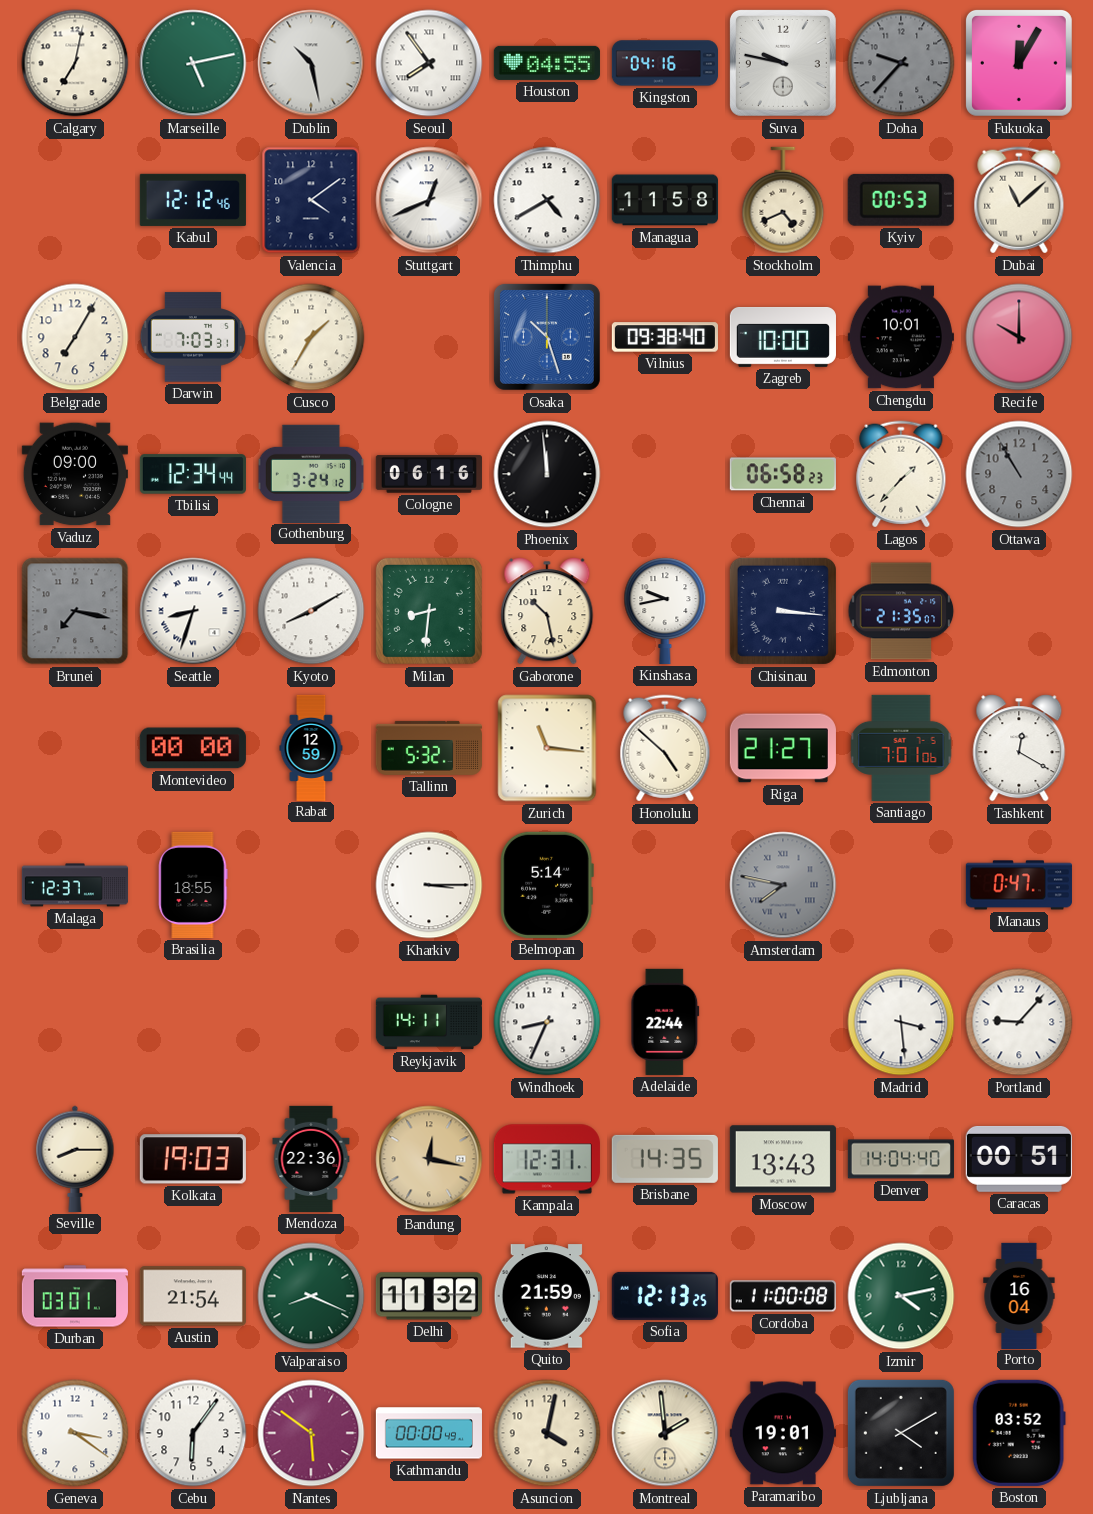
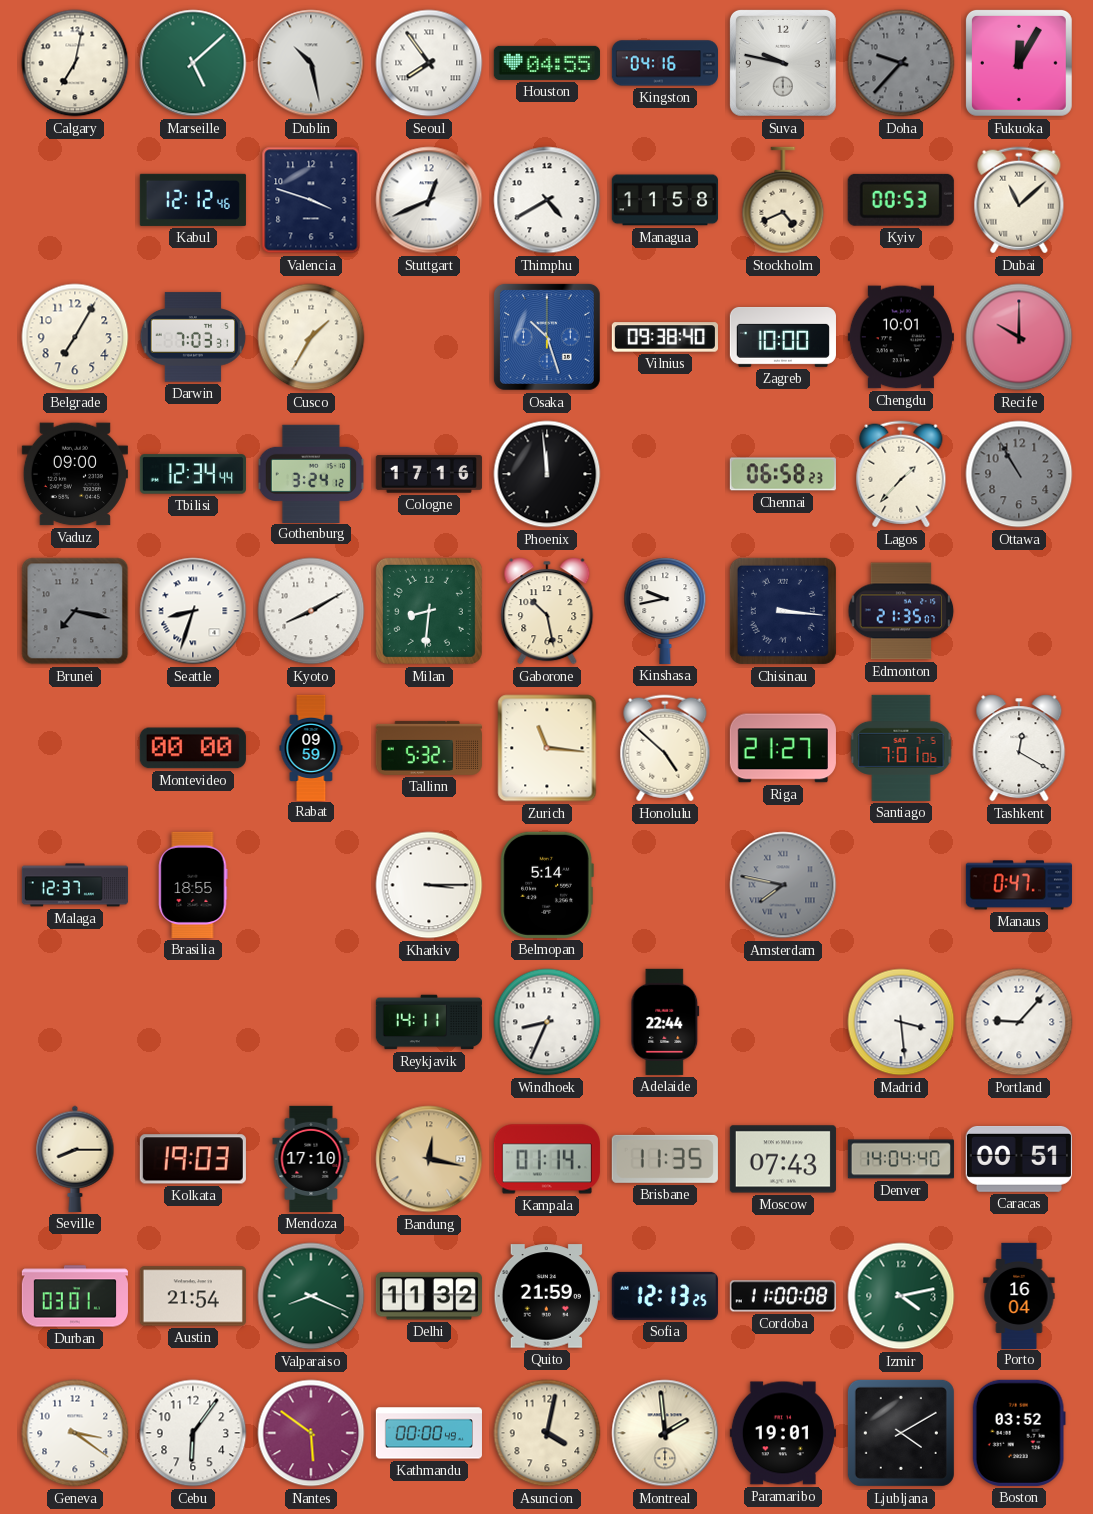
Marseille: 5:13 -> 5:08 (193, 63)
Valencia: 4:09 -> 3:48 (311, 200)
Cologne: 06:16 -> 17:16 (429, 474)
Rabat: 12:59 -> 09:59 (311, 747)
Mendoza: 22:36 -> 17:10 (311, 1159)
Kampala: 12:31 -> 01:14 (547, 1159)
Brisbane: 14:35 -> 11:35 (665, 1159)
Moscow: 13:43 -> 07:43 (783, 1159)
